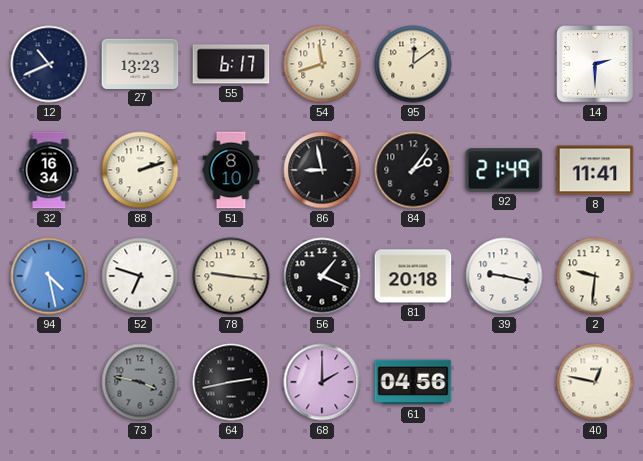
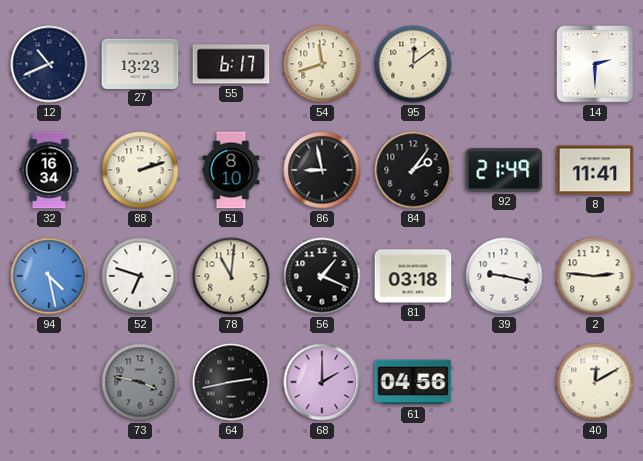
78: 9:16 -> 11:01 (231, 276)
81: 20:18 -> 03:18 (413, 276)
2: 9:31 -> 2:46 (595, 276)
40: 12:47 -> 12:10 (595, 382)
